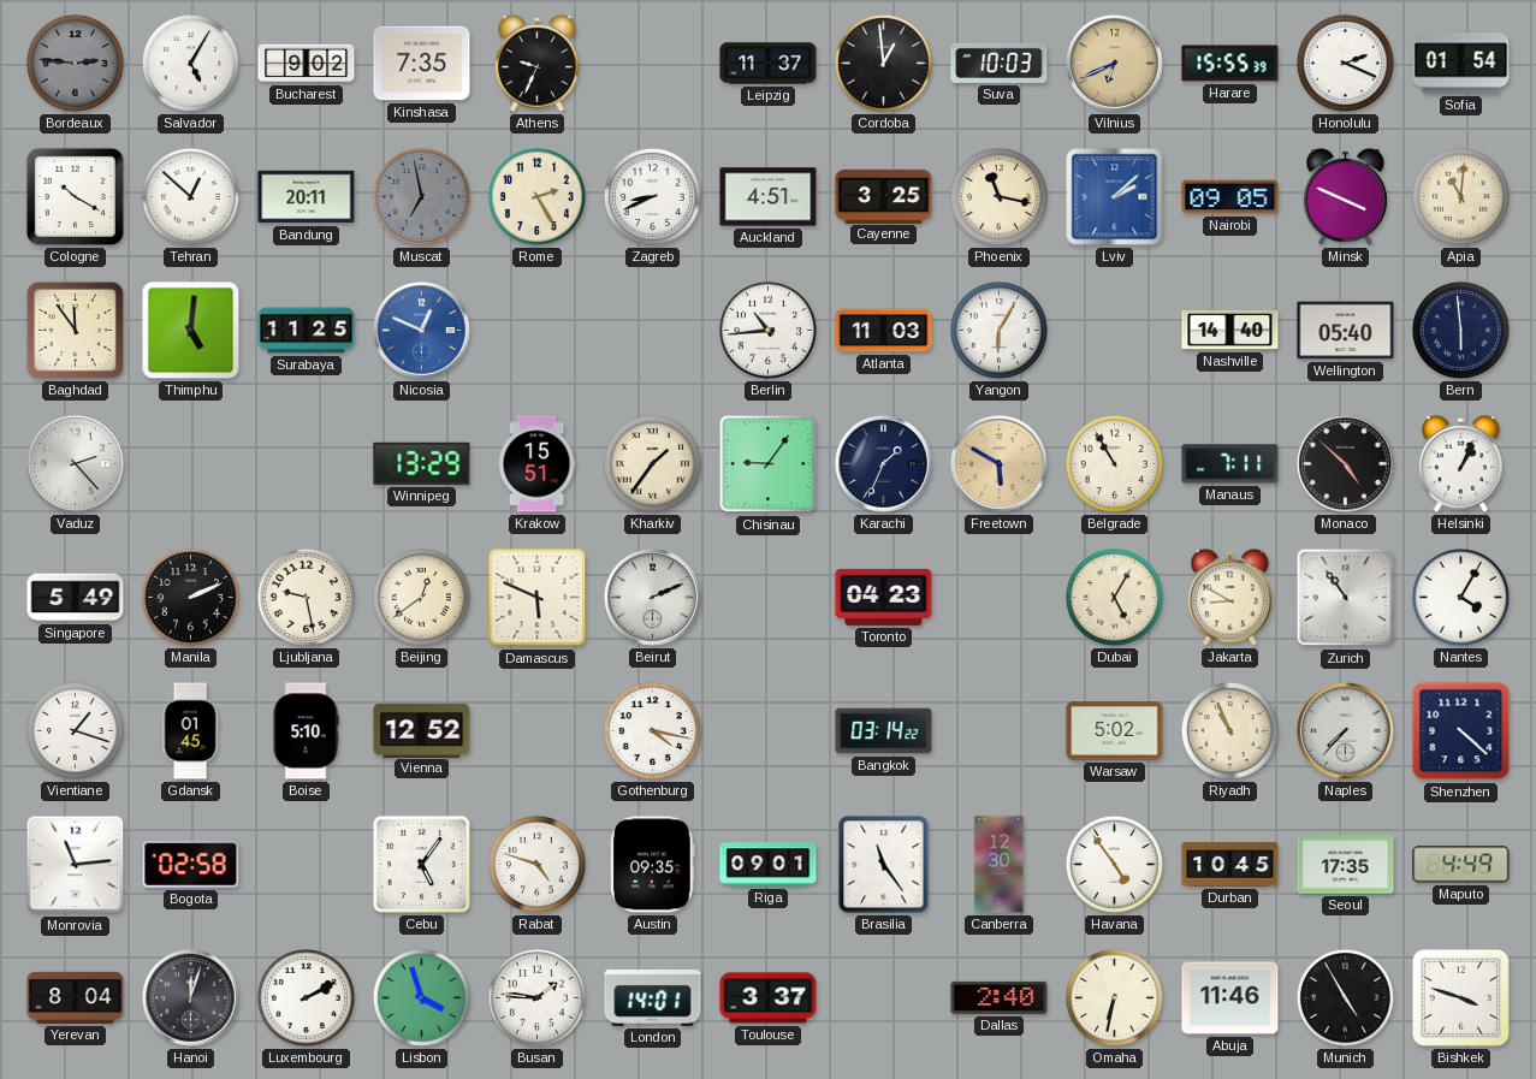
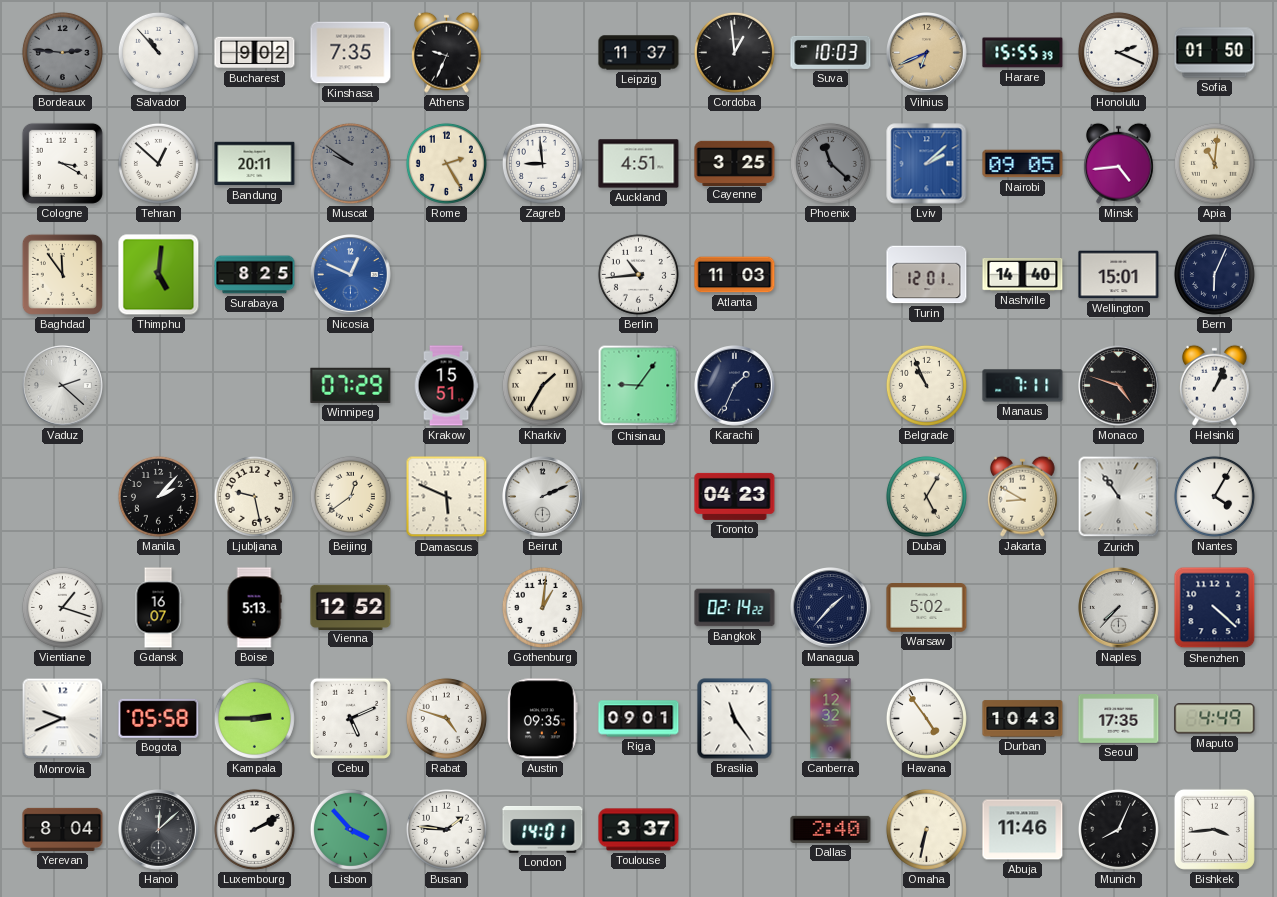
Salvador: 5:05 -> 10:53 (158, 52)
Sofia: 01:54 -> 01:50 (1215, 53)
Cologne: 10:20 -> 3:20 (62, 163)
Muscat: 6:58 -> 9:51 (350, 163)
Zagreb: 8:41 -> 8:59 (542, 163)
Phoenix: 11:17 -> 11:22 (830, 163)
Phoenix dial: cream -> grey (830, 163)
Minsk: 3:49 -> 4:44 (1119, 163)
Surabaya: 11:25 -> 8:25 (255, 275)
Yangon: 6:05 -> none (998, 330)
Turin: none -> 12:01 (927, 275)
Wellington: 05:40 -> 15:01 (1119, 275)
Bern: 5:59 -> 6:04 (1214, 274)
Vaduz: 2:23 -> 2:22 (63, 386)
Winnipeg: 13:29 -> 07:29 (351, 385)
Kharkiv: 1:36 -> 1:35 (542, 385)
Freetown: 5:50 -> none (1000, 464)
Belgrade: 10:55 -> 10:56 (926, 385)
Monaco: 4:52 -> 4:48 (1119, 386)
Singapore: 5:49 -> none (76, 598)
Manila: 2:11 -> 2:07 (158, 496)
Gdansk: 01:45 -> 16:07 (158, 608)
Boise: 5:10 -> 5:13 (254, 608)
Gothenburg: 4:17 -> 1:01 (542, 607)
Bangkok: 03:14 -> 02:14 (735, 608)
Managua: none -> 1:37 (831, 608)
Riyadh: 10:56 -> none (1229, 730)
Monrovia: 11:14 -> 9:41 (63, 719)
Bogota: 02:58 -> 05:58 (159, 718)
Kampala: none -> 2:45 (254, 718)
Cebu: 5:06 -> 5:11 (350, 718)
Canberra: 12:30 -> 12:32 (831, 719)
Durban: 10:45 -> 10:43 (1023, 719)
Hanoi: 12:03 -> 12:08 (159, 830)
Lisbon: 3:57 -> 3:53 (350, 829)
Munich: 4:55 -> 8:04 (1118, 829)
Bishkek: 3:48 -> 3:44 (1214, 829)
